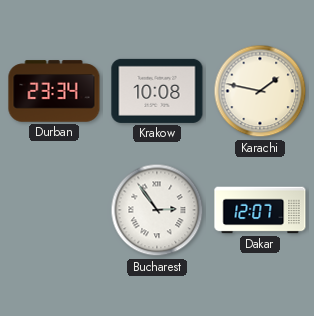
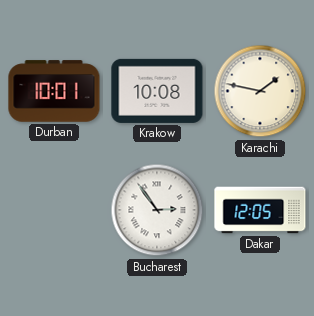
Durban: 23:34 -> 10:01 (54, 91)
Dakar: 12:07 -> 12:05 (260, 210)
